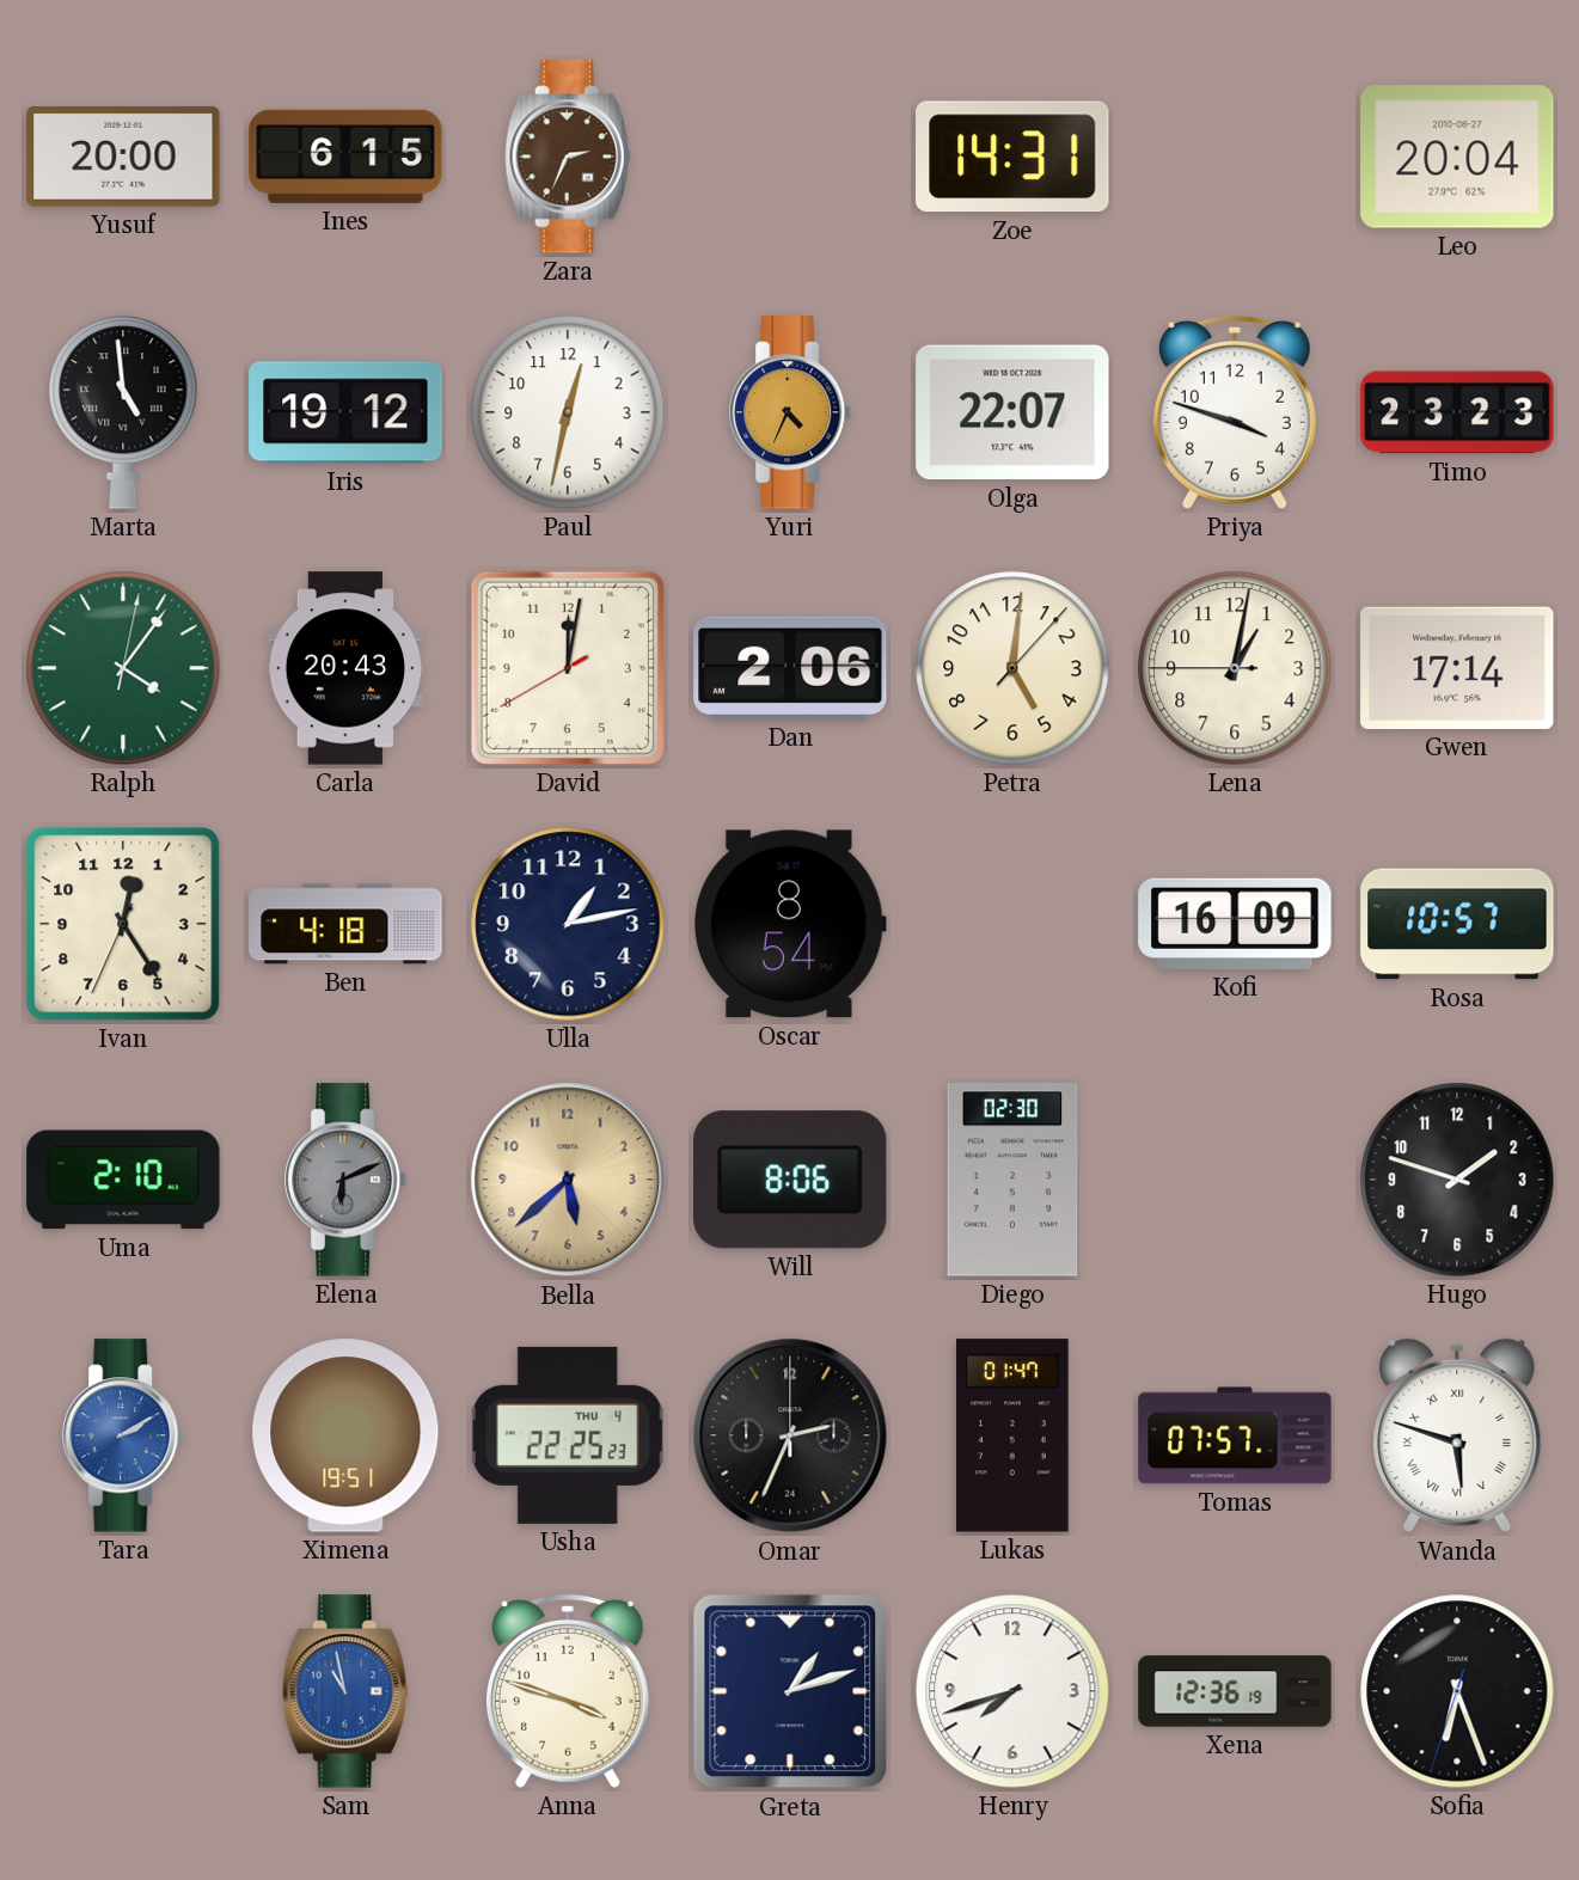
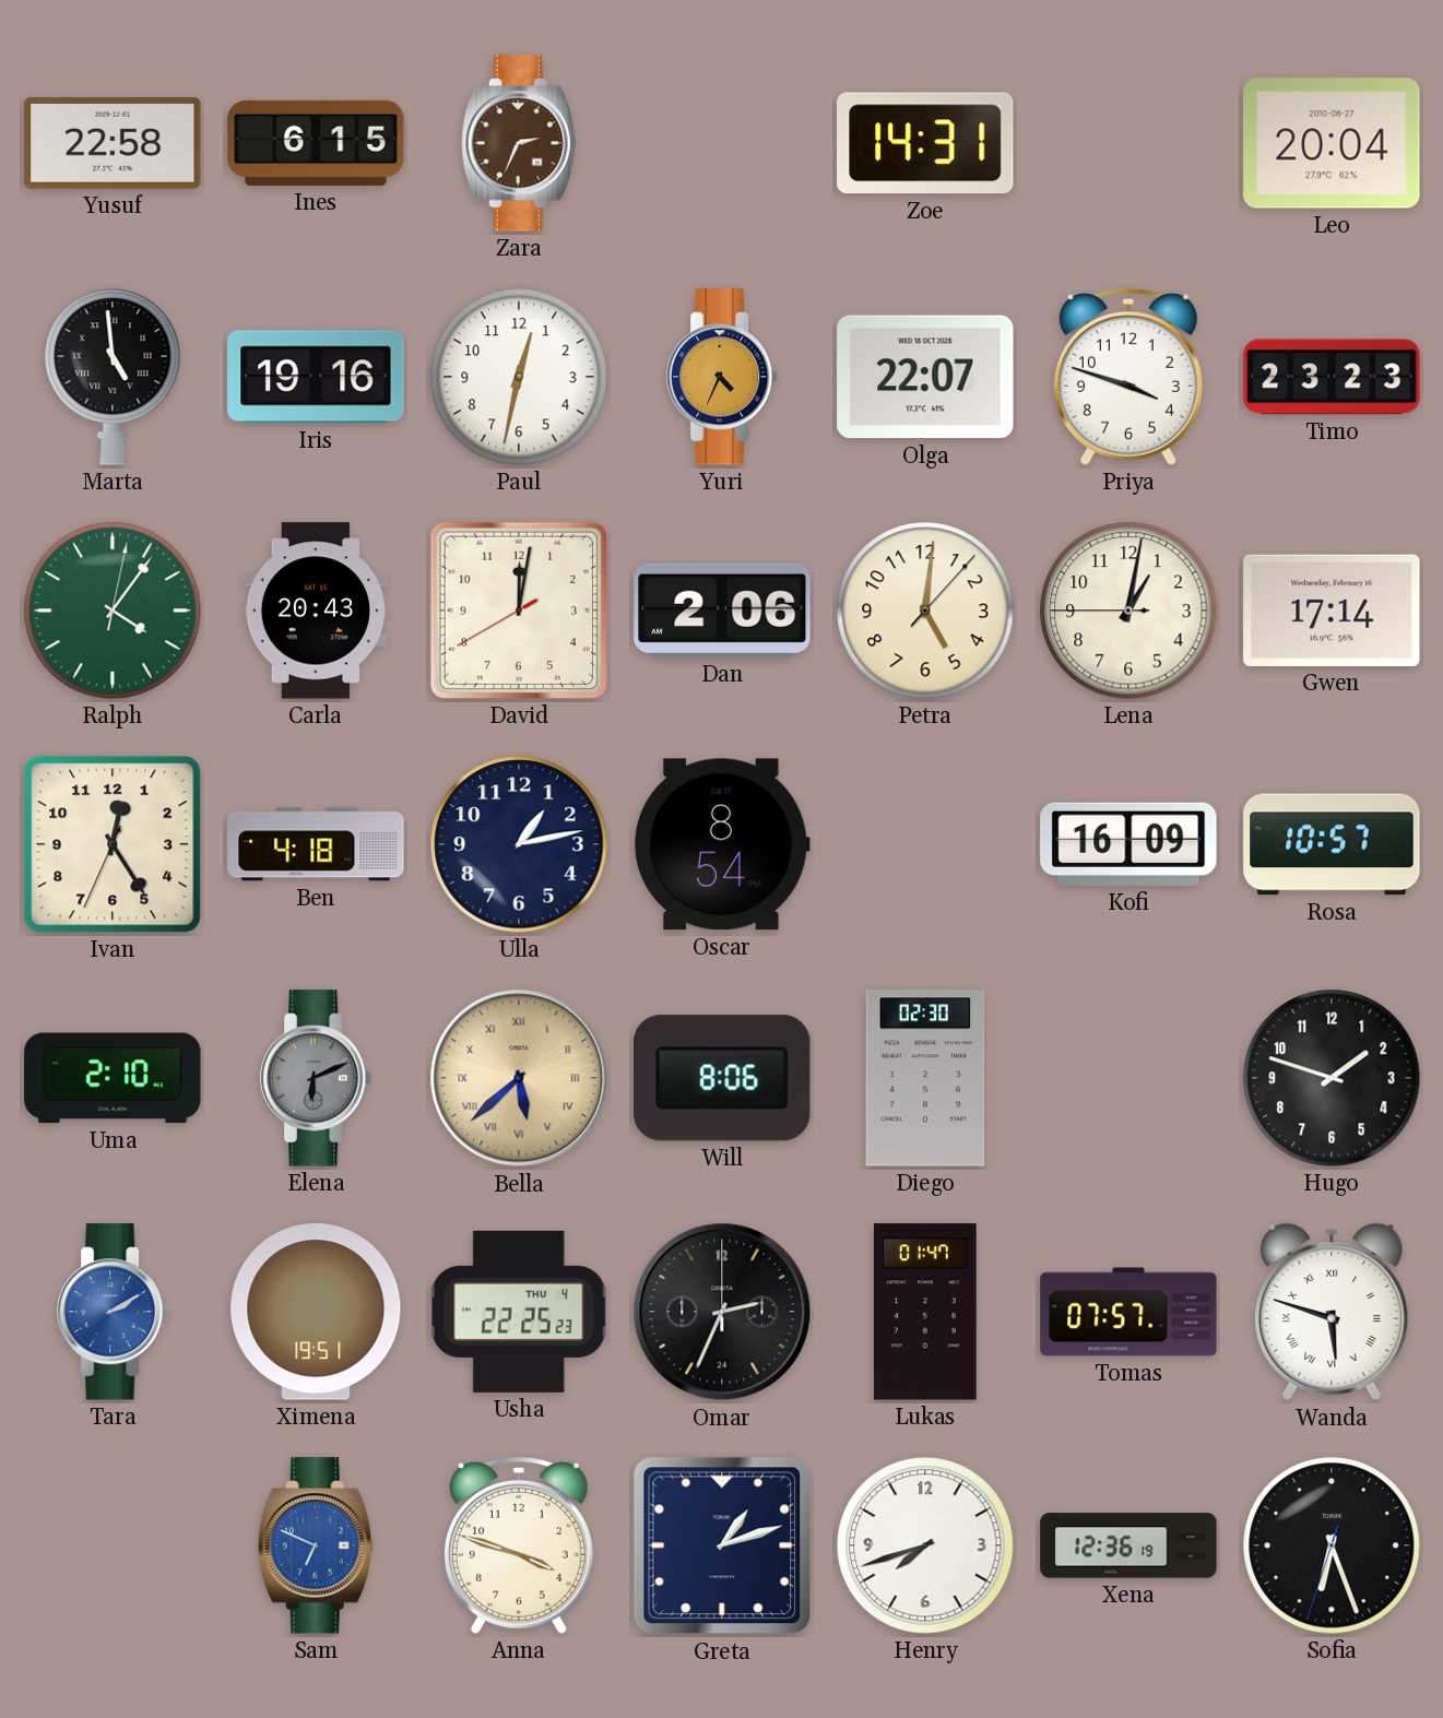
Yusuf: 20:00 -> 22:58 (113, 143)
Iris: 19:12 -> 19:16 (316, 377)
Bella numerals: Arabic -> Roman (519, 1078)
Sam: 10:58 -> 6:49 (316, 1545)
